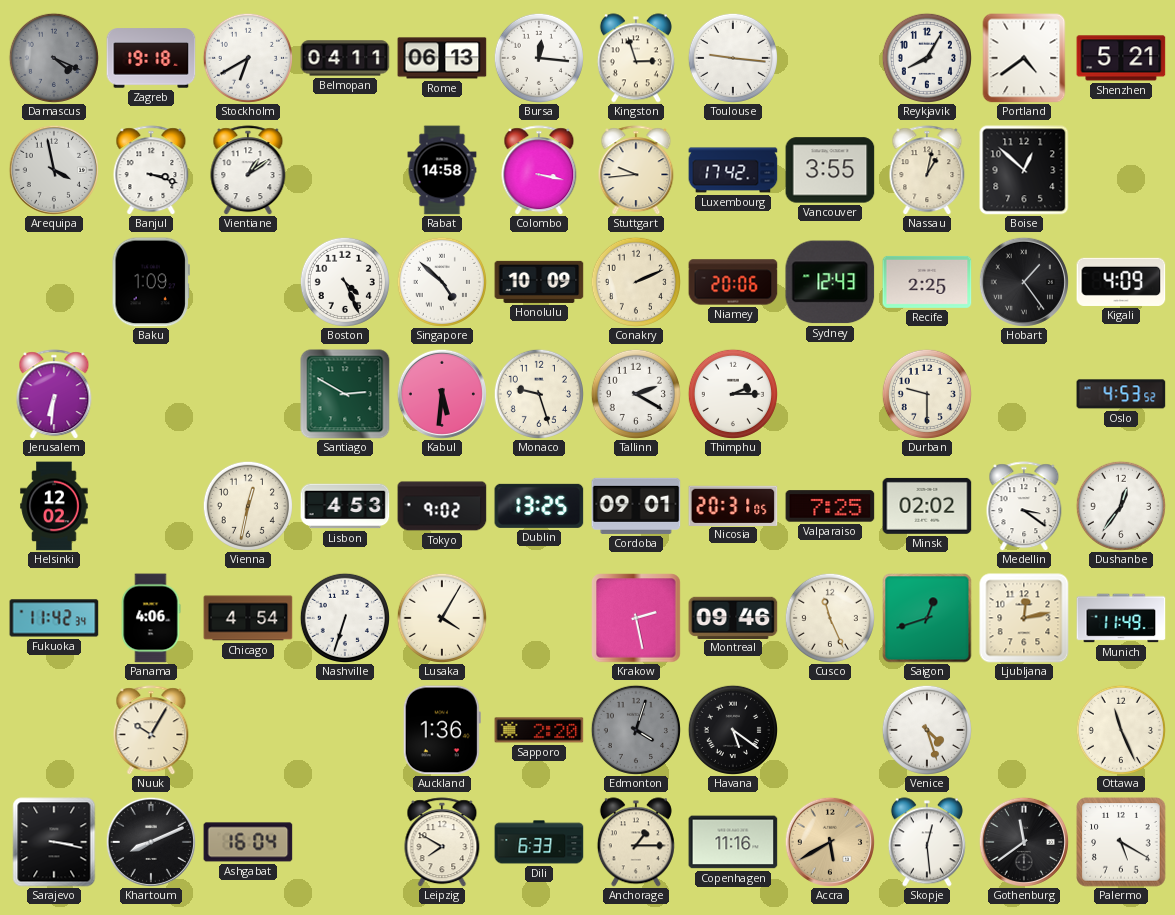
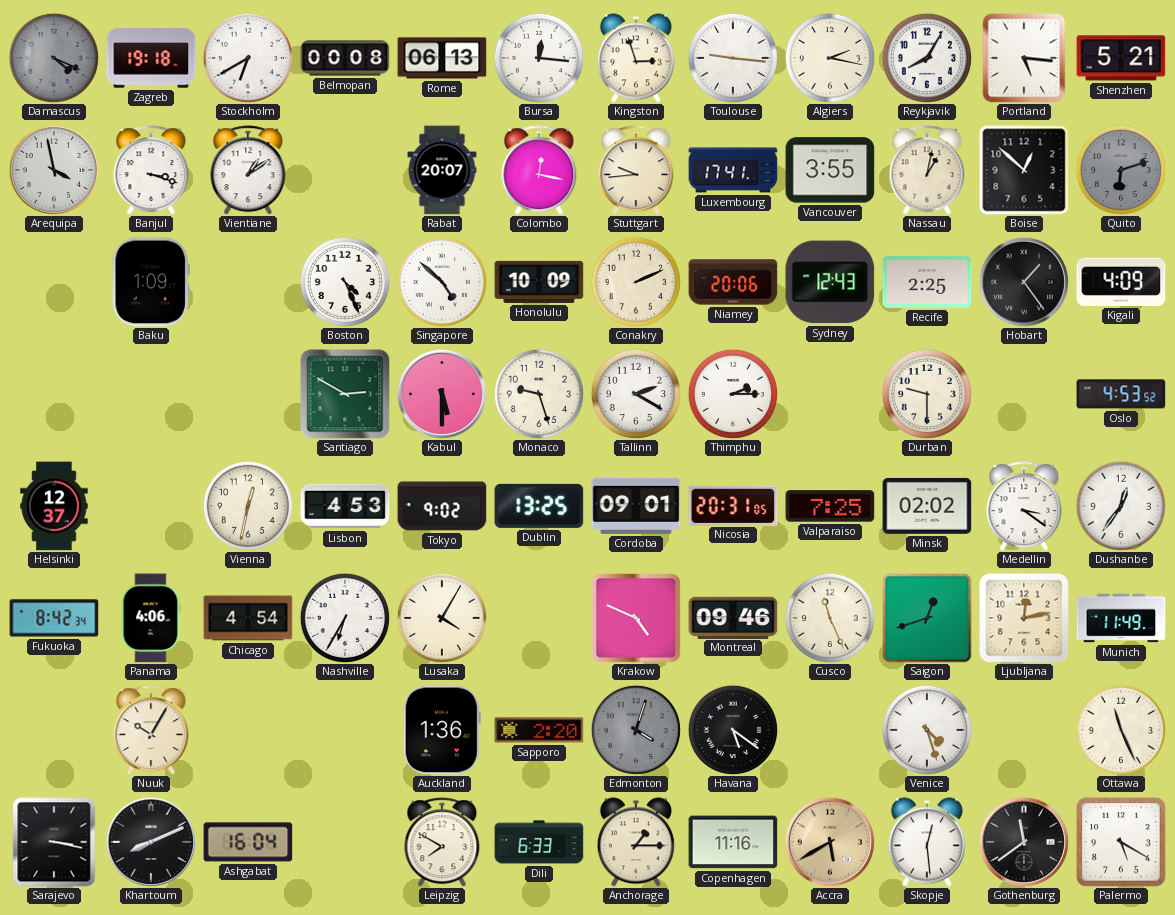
Belmopan: 04:11 -> 00:08 (345, 58)
Algiers: none -> 2:17 (830, 58)
Portland: 4:39 -> 5:16 (1024, 58)
Rabat: 14:58 -> 20:07 (442, 170)
Colombo: 3:17 -> 12:17 (539, 170)
Luxembourg: 17:42 -> 17:41 (733, 170)
Quito: none -> 6:12 (1121, 170)
Jerusalem: 6:31 -> none (54, 394)
Kabul: 5:31 -> 5:30 (442, 394)
Helsinki: 12:02 -> 12:37 (54, 506)
Fukuoka: 11:42 -> 8:42 (54, 618)
Nashville: 6:33 -> 6:35 (345, 618)
Krakow: 2:28 -> 4:49 (636, 618)
